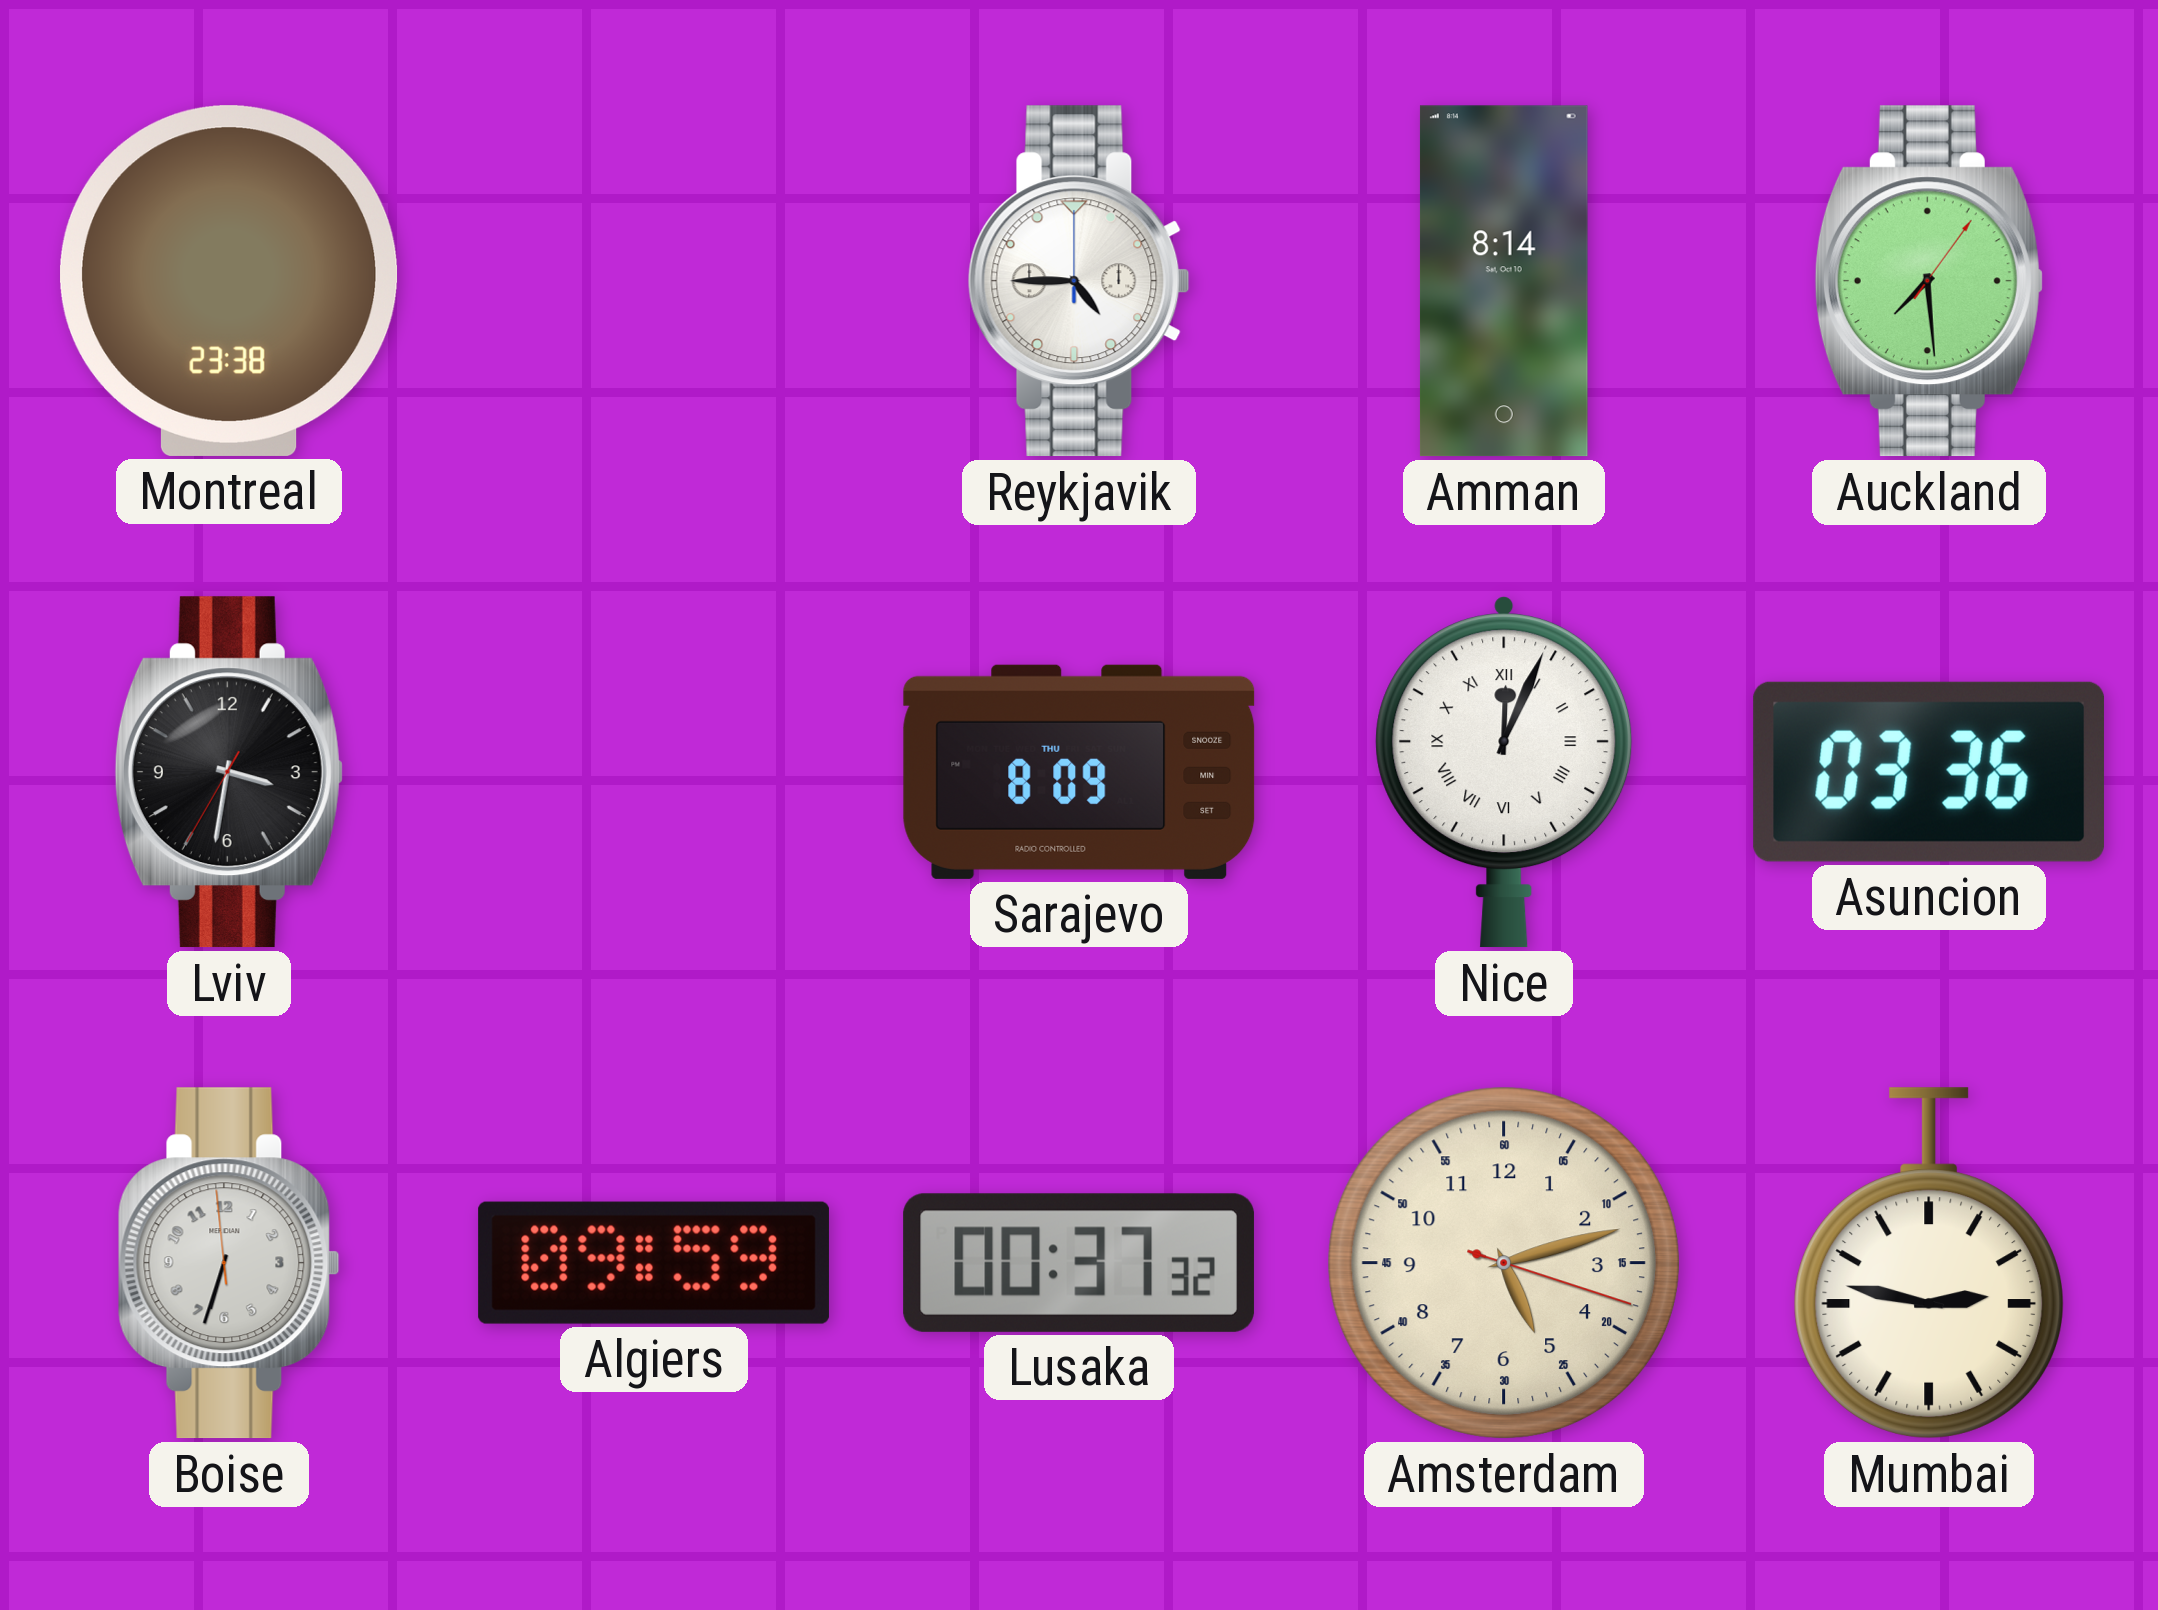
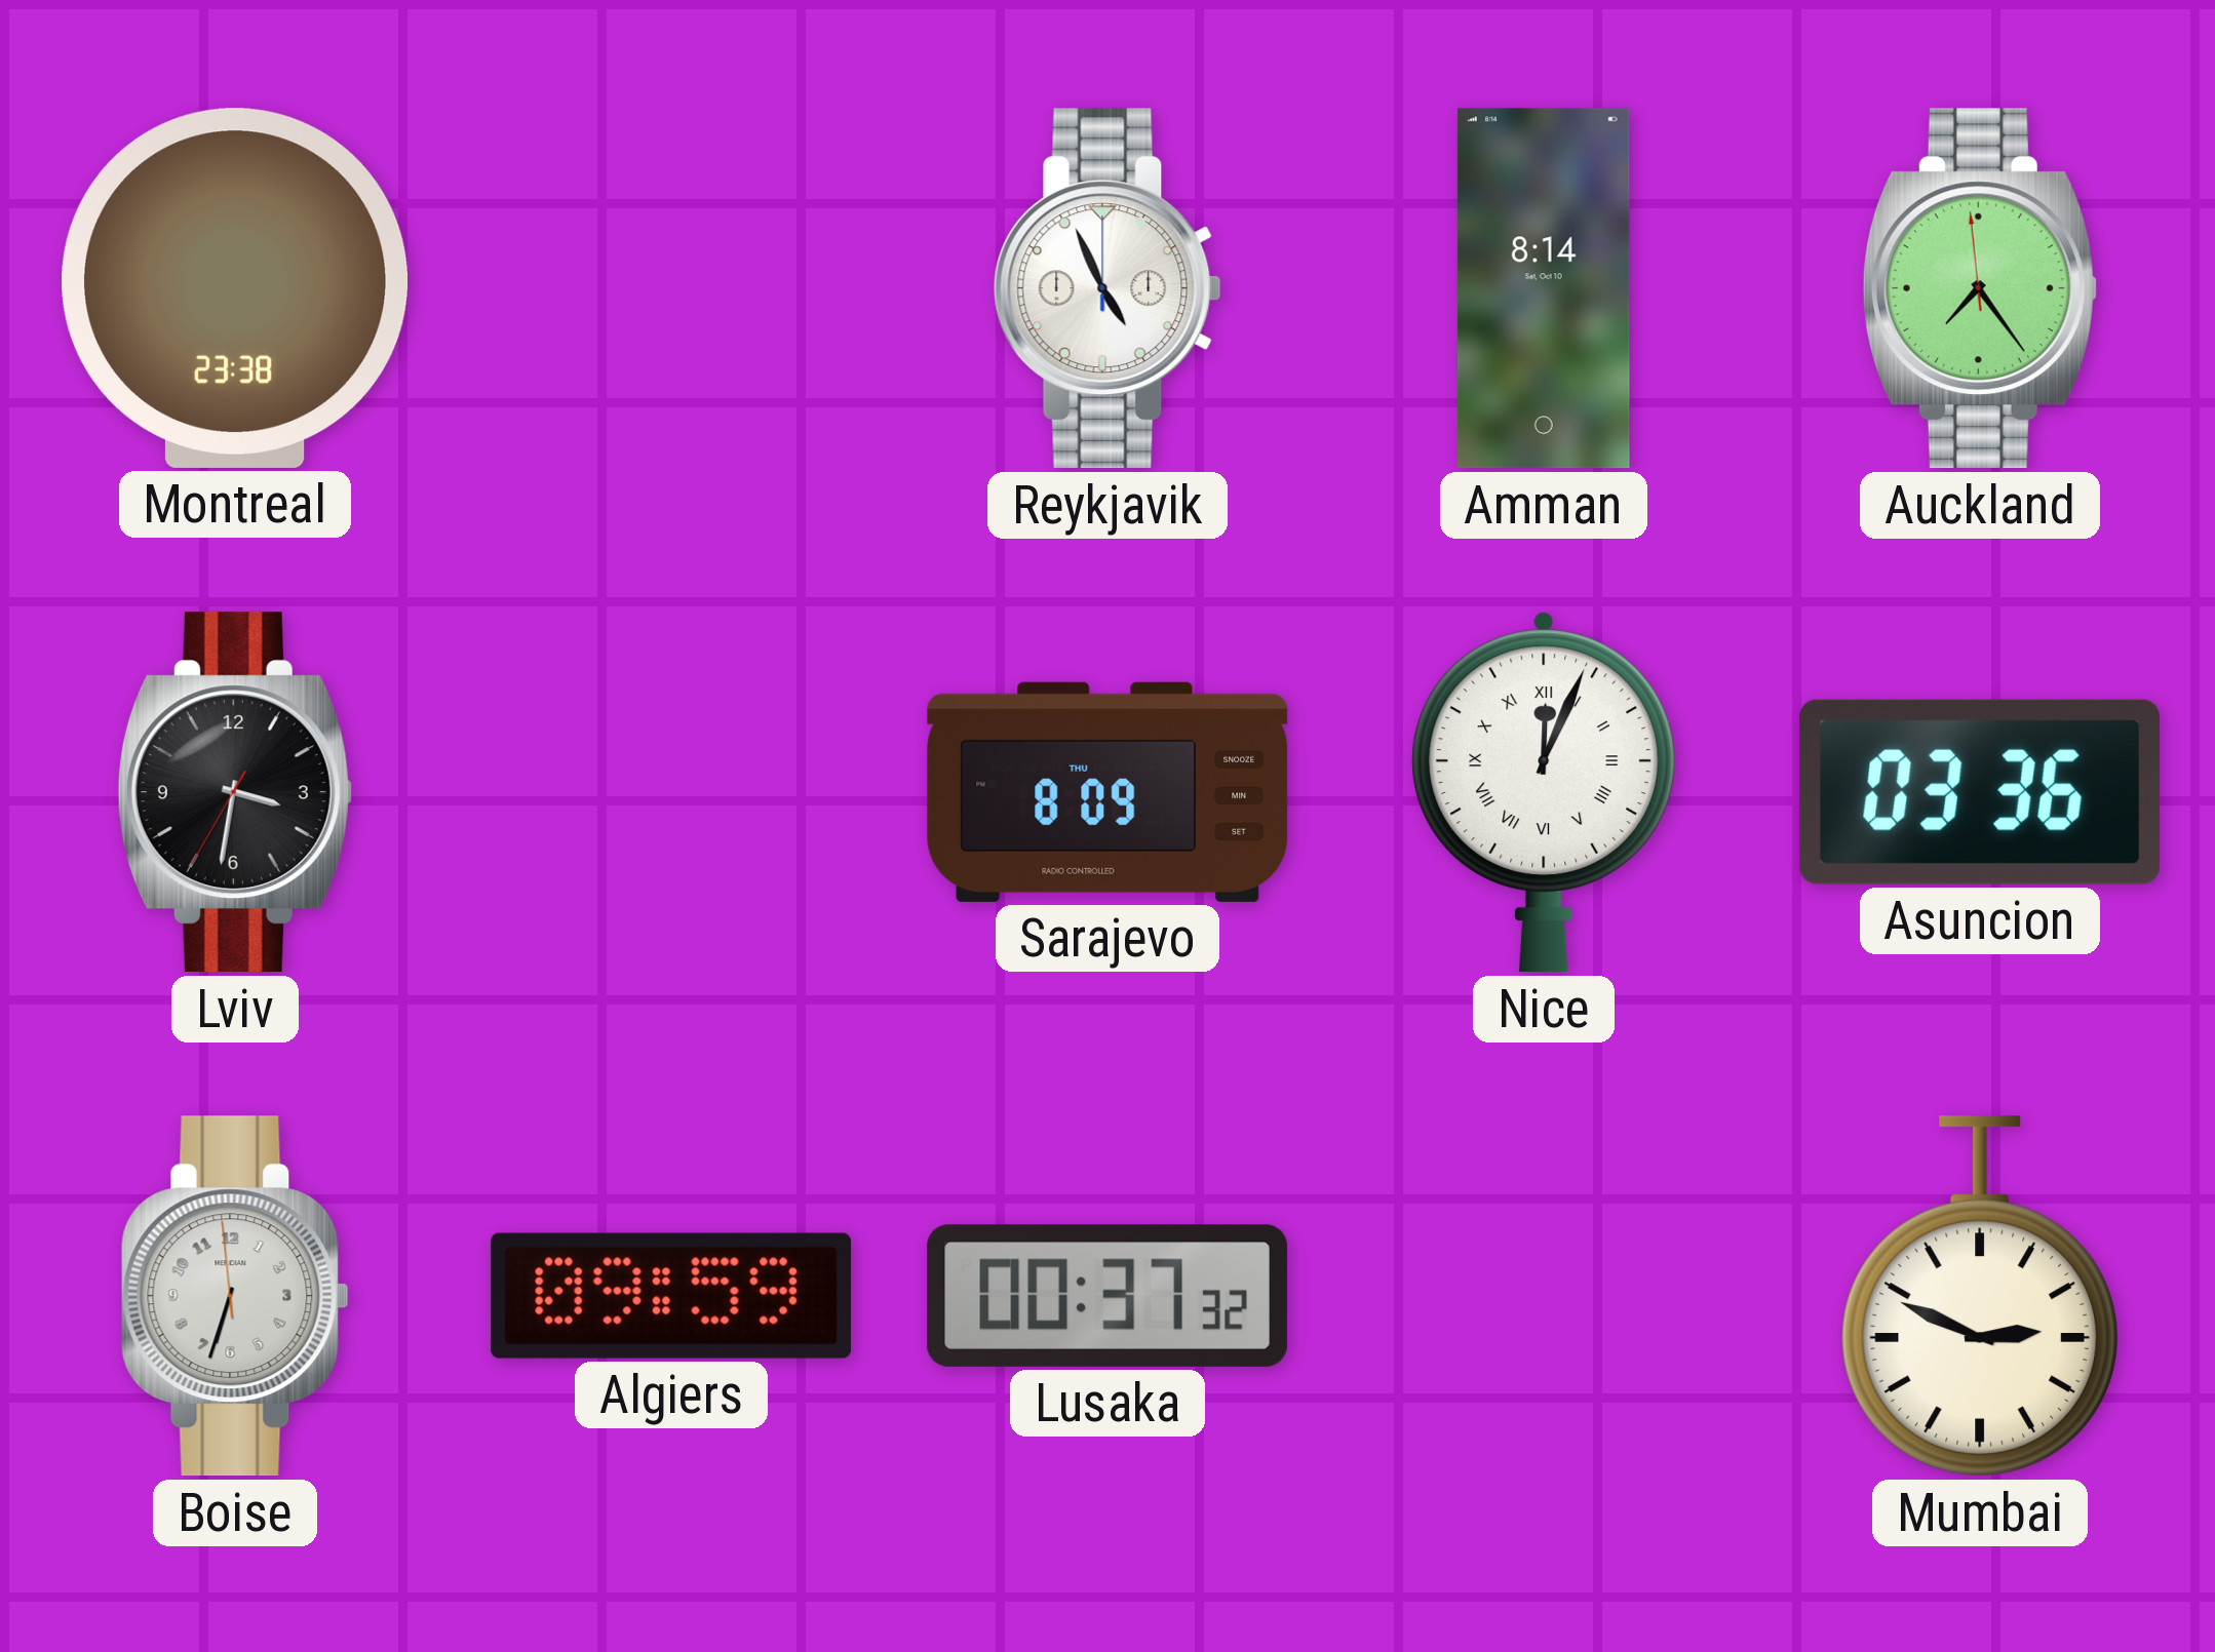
Reykjavik: 4:45 -> 4:56 (1107, 288)
Auckland: 7:29 -> 7:23 (1980, 288)
Amsterdam: 5:12 -> none (1504, 1263)
Mumbai: 2:47 -> 2:49 (1979, 1296)
